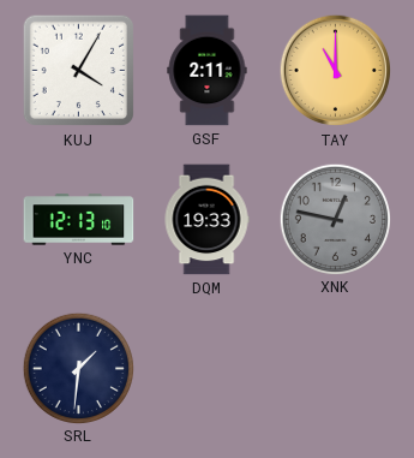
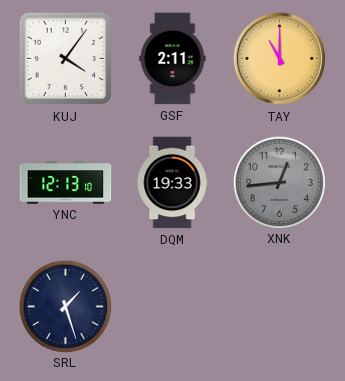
KUJ: 4:05 -> 4:06 (66, 59)
XNK: 12:47 -> 12:44 (279, 182)
SRL: 1:31 -> 1:27 (65, 306)
